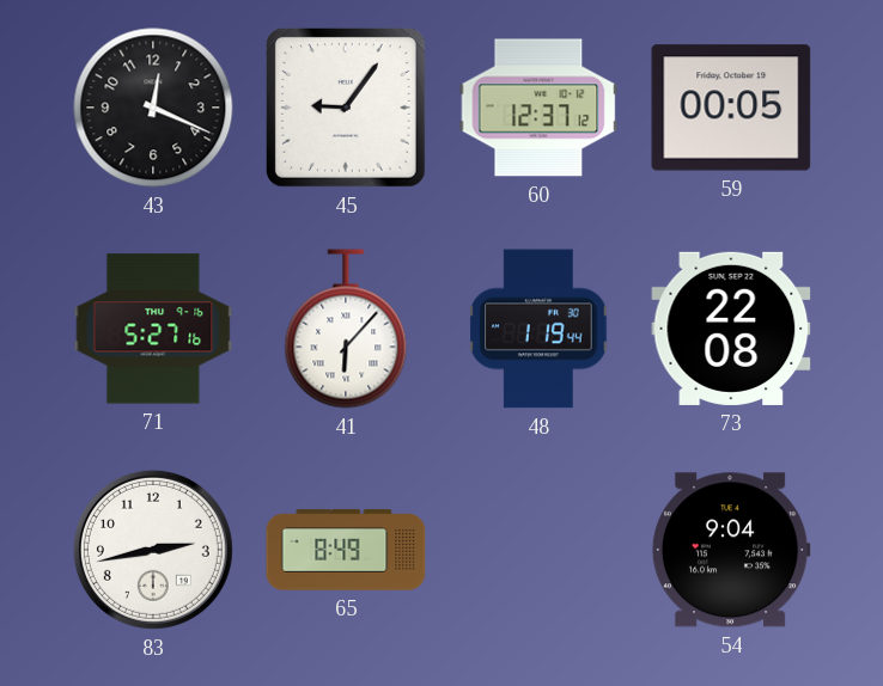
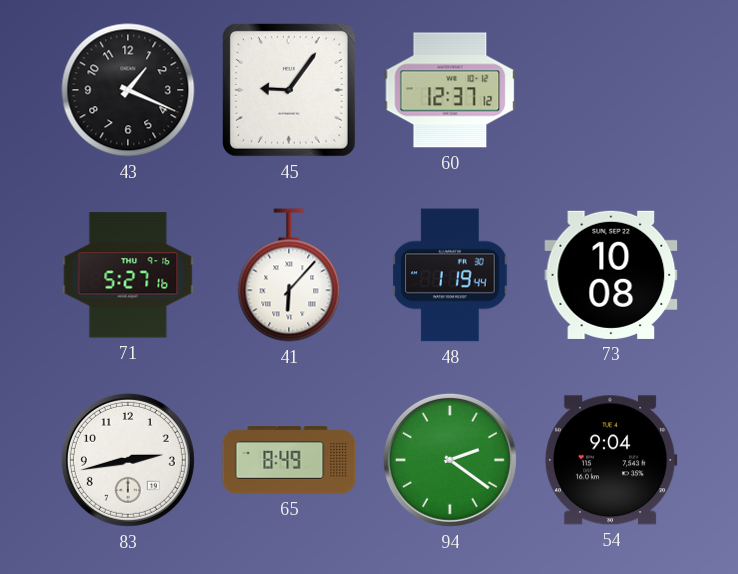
43: 12:19 -> 1:19 (128, 90)
59: 00:05 -> none (731, 108)
73: 22:08 -> 10:08 (611, 275)
94: none -> 2:21 (450, 460)
